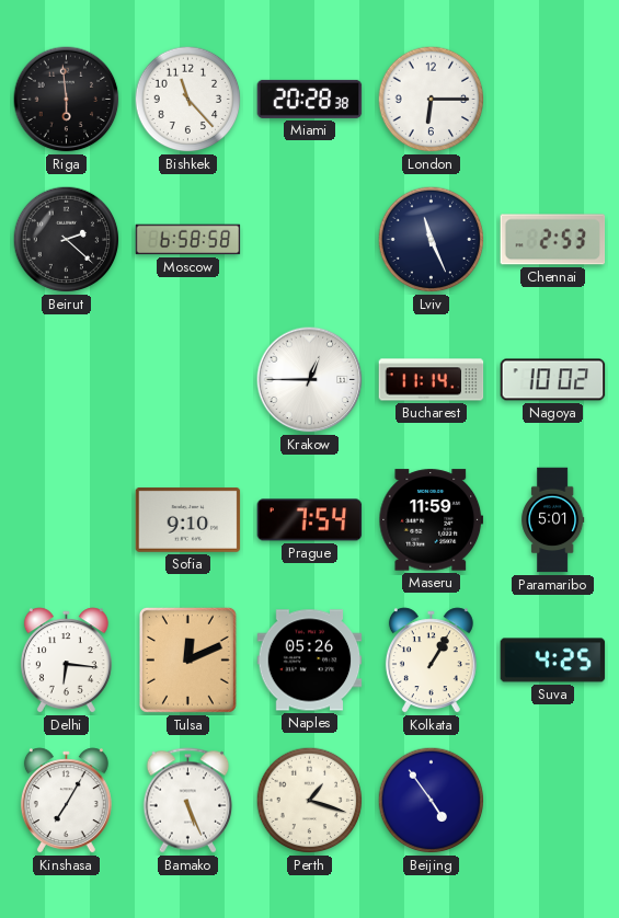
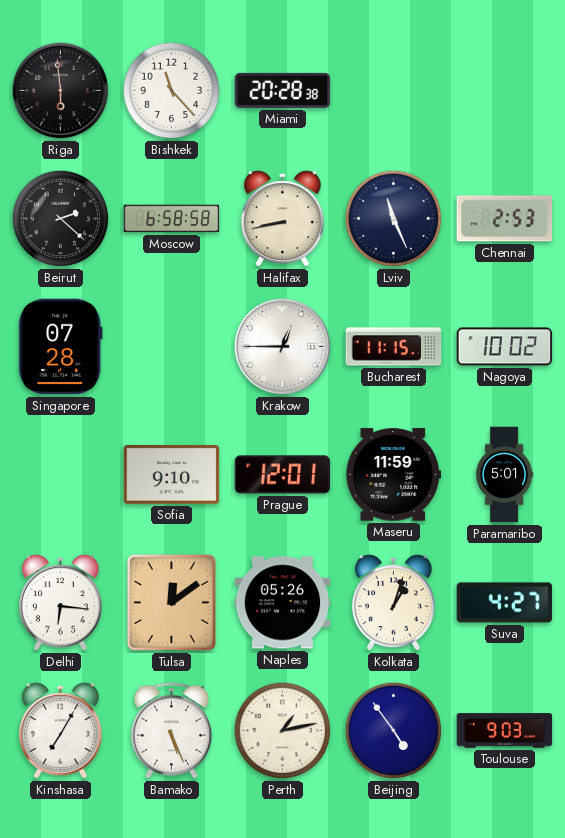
London: 6:15 -> none (432, 100)
Halifax: none -> 8:43 (282, 219)
Singapore: none -> 07:28 (60, 347)
Bucharest: 11:14 -> 11:15 (394, 347)
Prague: 7:54 -> 12:01 (283, 475)
Tulsa: 12:11 -> 12:09 (171, 602)
Kolkata: 1:05 -> 1:03 (393, 603)
Suva: 4:25 -> 4:27 (505, 603)
Perth: 1:18 -> 1:13 (283, 731)
Toulouse: none -> 9:03 (505, 731)
